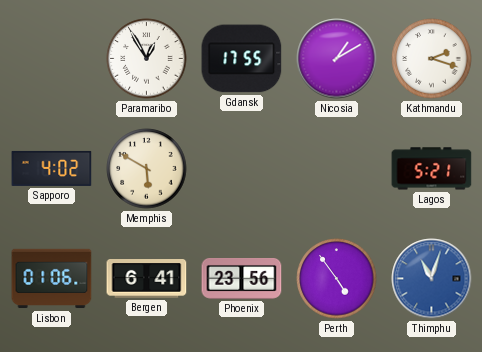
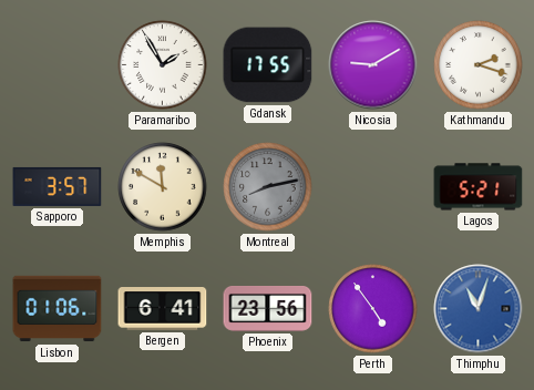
Paramaribo: 12:55 -> 1:55 (163, 65)
Nicosia: 1:10 -> 9:10 (373, 65)
Sapporo: 4:02 -> 3:57 (58, 186)
Memphis: 5:50 -> 11:50 (163, 187)
Montreal: none -> 8:13 (268, 187)
